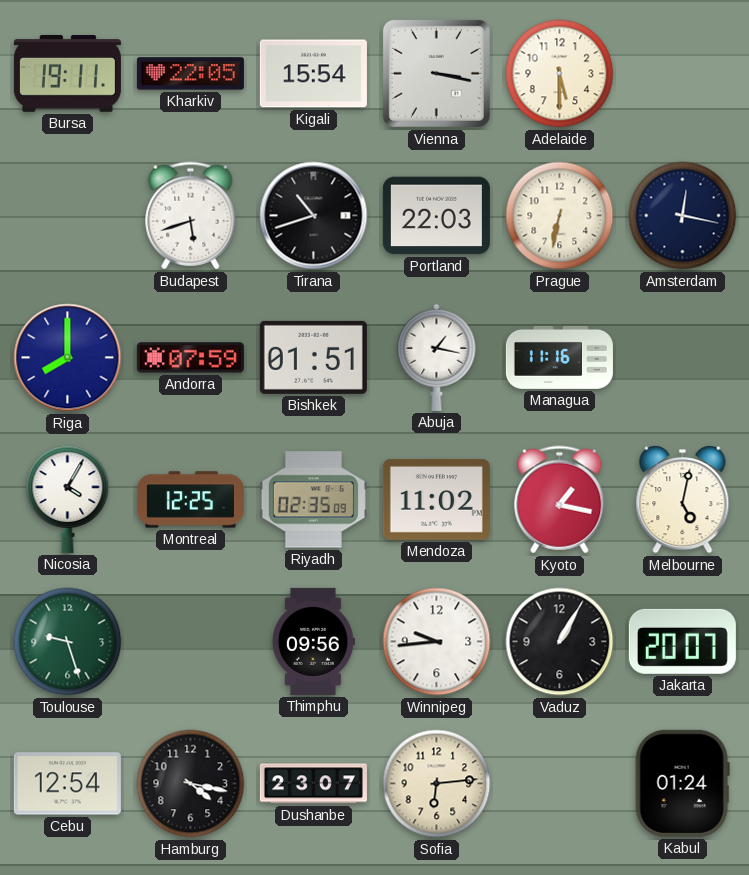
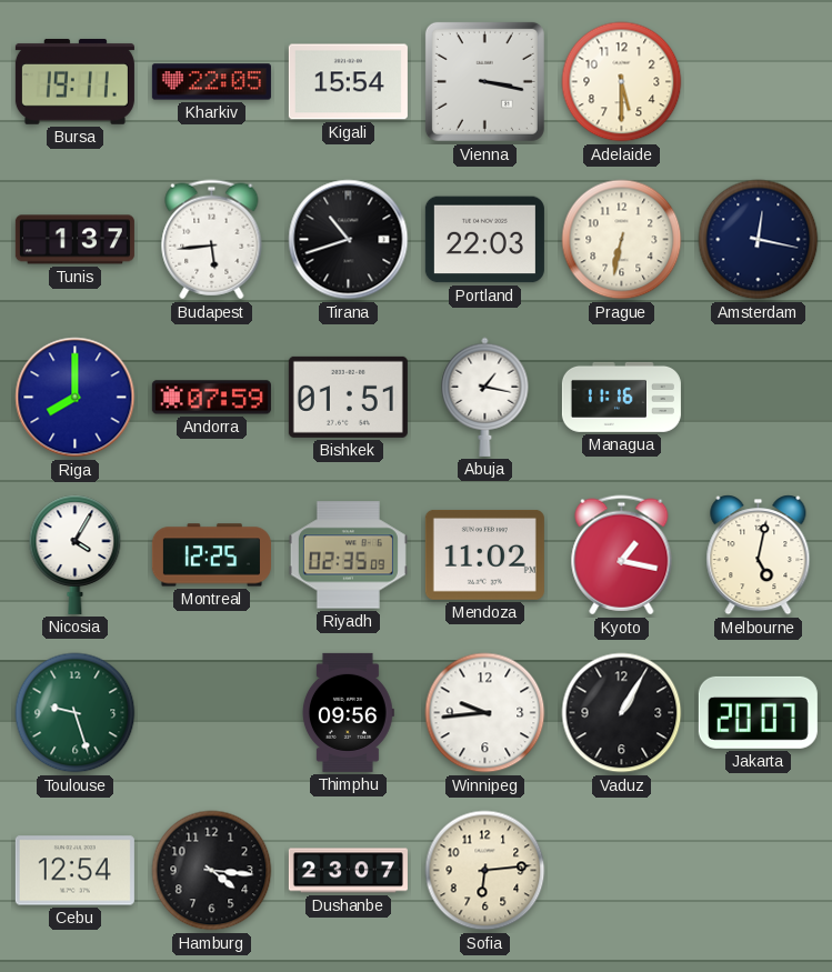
Tunis: none -> 1:37 (74, 240)
Budapest: 5:42 -> 5:44 (212, 240)
Hamburg: 4:17 -> 4:16 (212, 871)
Kabul: 01:24 -> none (682, 783)
